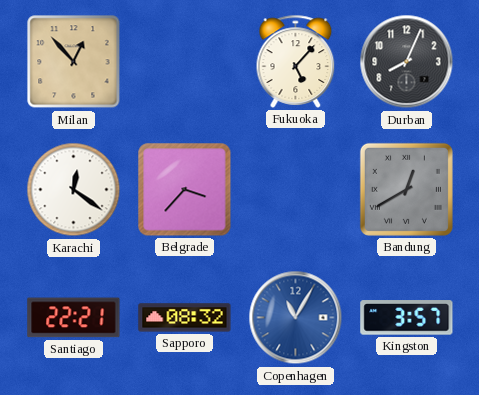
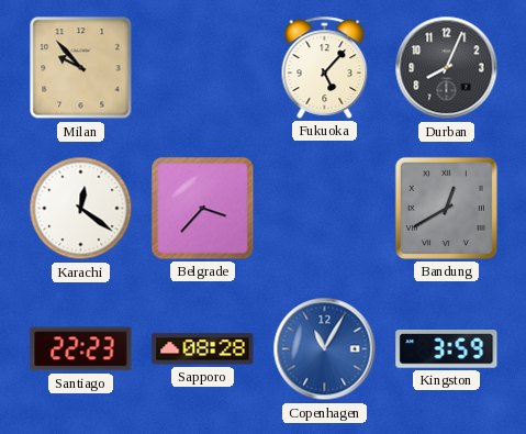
Milan: 12:53 -> 9:53 (81, 68)
Santiago: 22:21 -> 22:23 (81, 349)
Sapporo: 08:32 -> 08:28 (203, 349)
Kingston: 3:57 -> 3:59 (447, 349)
